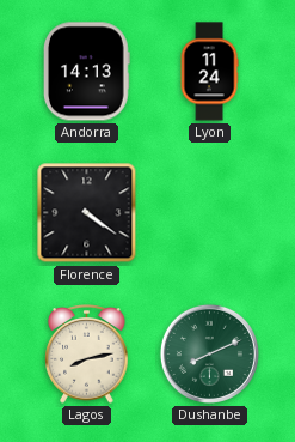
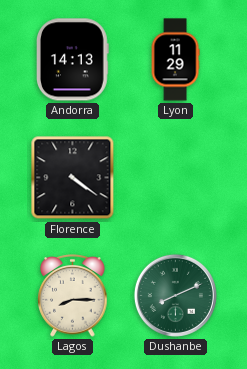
Lyon: 11:24 -> 11:29 (175, 60)
Lagos: 8:13 -> 8:15 (73, 296)
